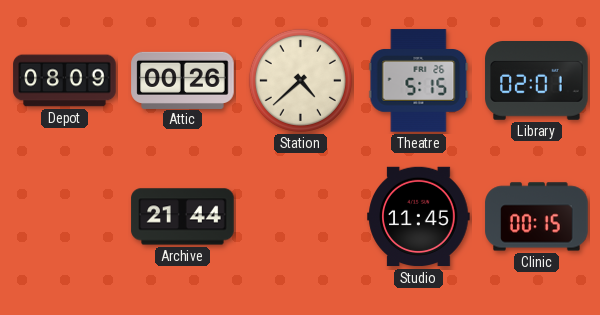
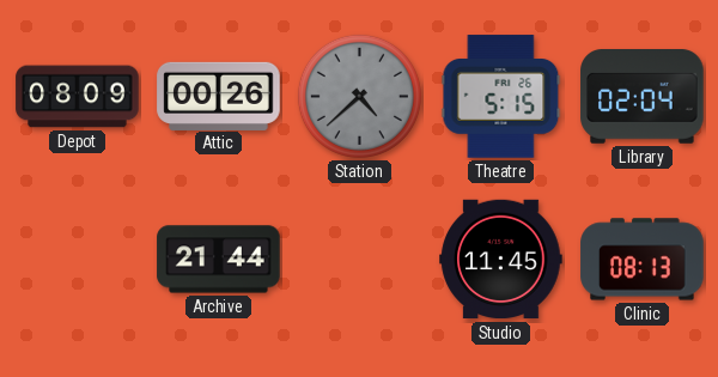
Station dial: cream -> grey (359, 96)
Library: 02:01 -> 02:04 (643, 97)
Clinic: 00:15 -> 08:13 (643, 260)
